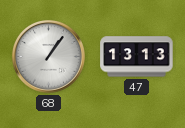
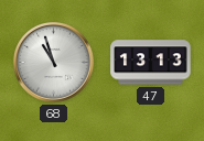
68: 1:06 -> 10:57 (54, 63)
